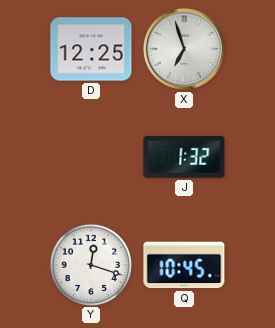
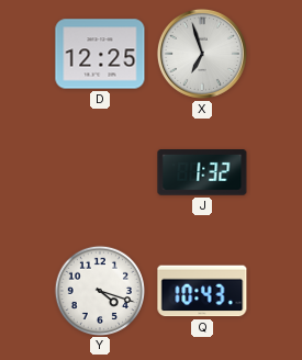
Y: 12:18 -> 4:18 (99, 290)
Q: 10:45 -> 10:43 (202, 291)
